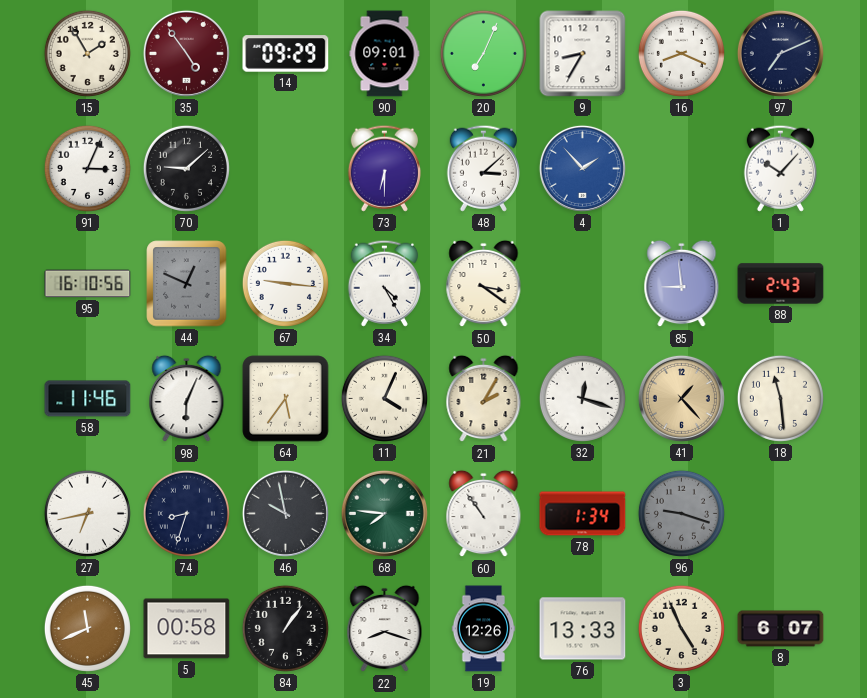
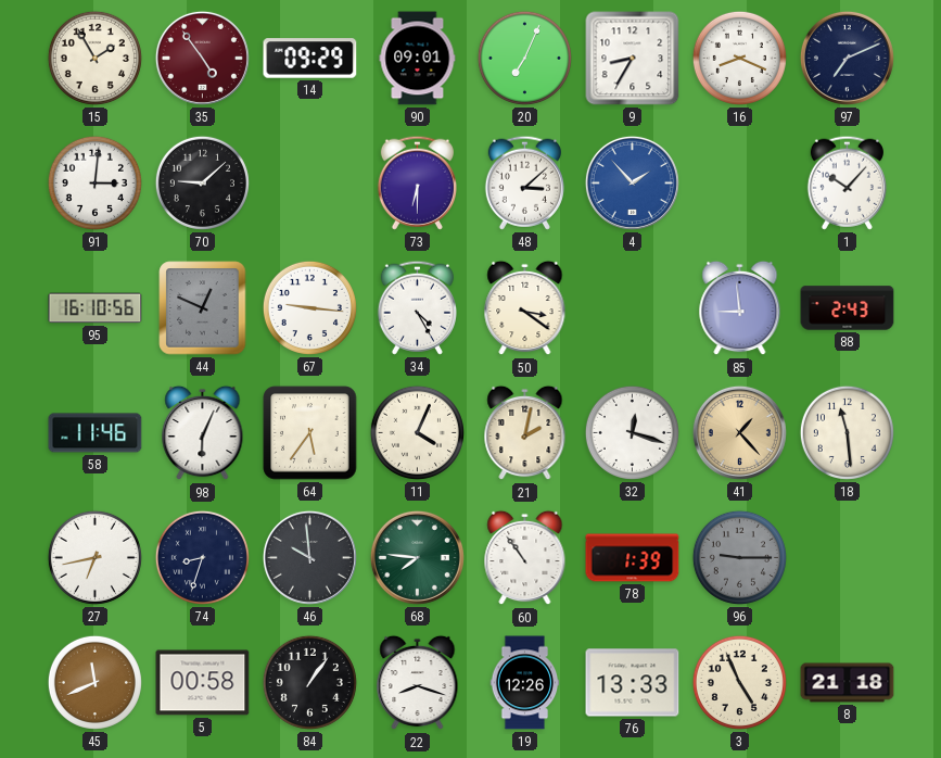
91: 3:04 -> 3:01 (94, 182)
21: 2:05 -> 2:02 (525, 433)
46: 9:58 -> 9:59 (309, 557)
78: 1:34 -> 1:39 (633, 558)
96: 9:18 -> 9:15 (739, 557)
8: 6:07 -> 21:18 (848, 683)
